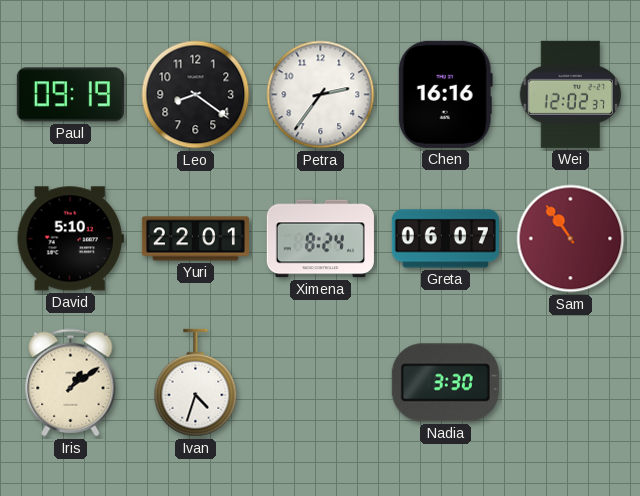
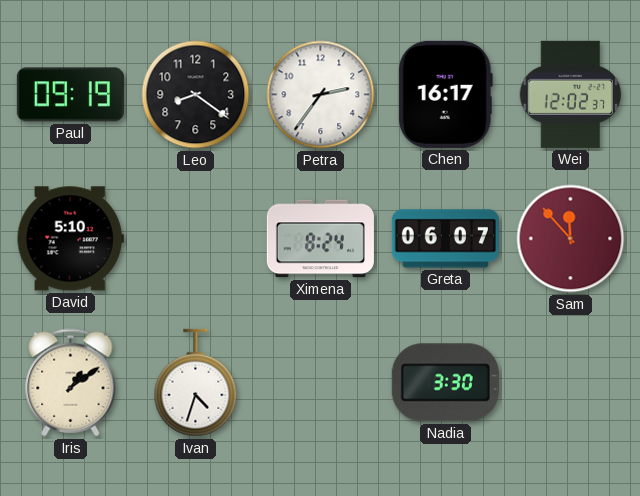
Chen: 16:16 -> 16:17 (445, 94)
Yuri: 22:01 -> none (195, 239)
Sam: 10:54 -> 11:53 (571, 239)
